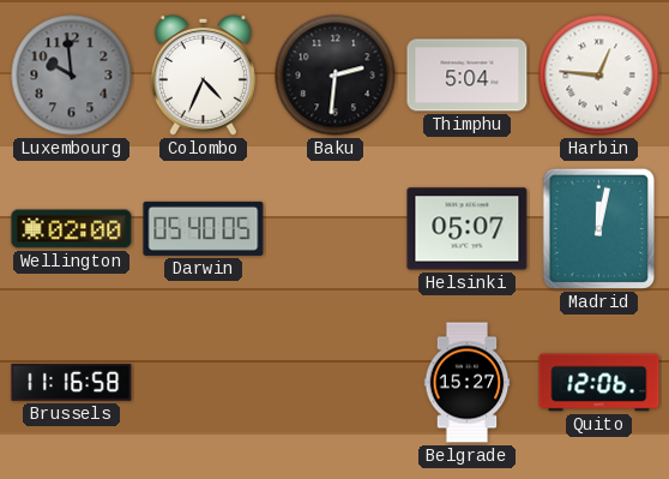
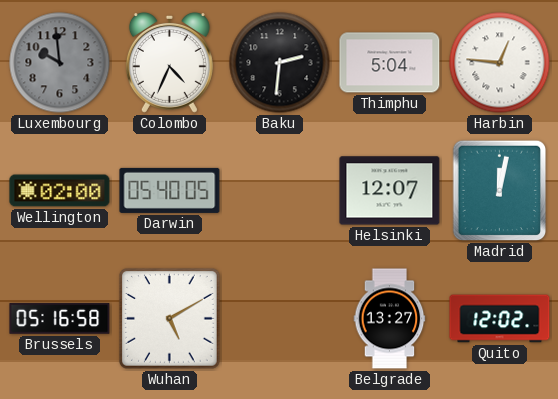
Helsinki: 05:07 -> 12:07 (390, 191)
Brussels: 11:16 -> 05:16 (60, 319)
Wuhan: none -> 5:10 (170, 319)
Belgrade: 15:27 -> 13:27 (390, 319)
Quito: 12:06 -> 12:02 (500, 319)
